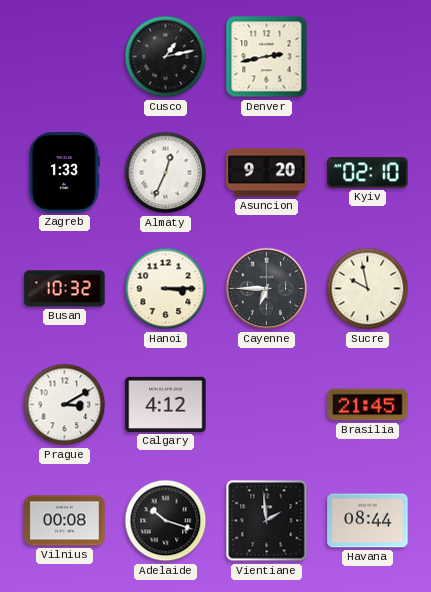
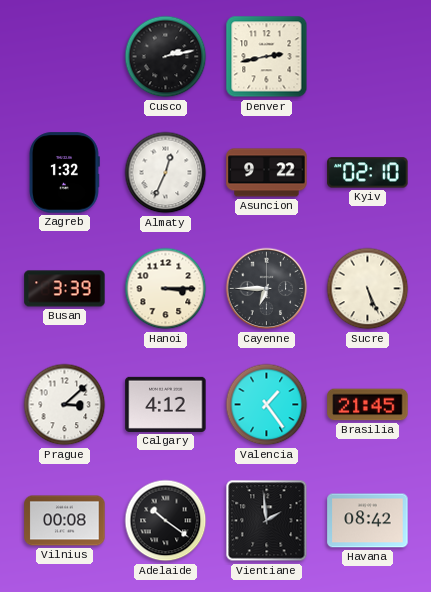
Cusco: 1:13 -> 2:13 (166, 57)
Zagreb: 1:33 -> 1:32 (64, 173)
Asuncion: 9:20 -> 9:22 (267, 173)
Busan: 10:32 -> 3:39 (65, 289)
Sucre: 9:58 -> 5:26 (368, 289)
Prague: 3:10 -> 3:08 (65, 405)
Valencia: none -> 1:24 (267, 405)
Adelaide: 10:18 -> 10:21 (166, 521)
Havana: 08:44 -> 08:42 (368, 521)
